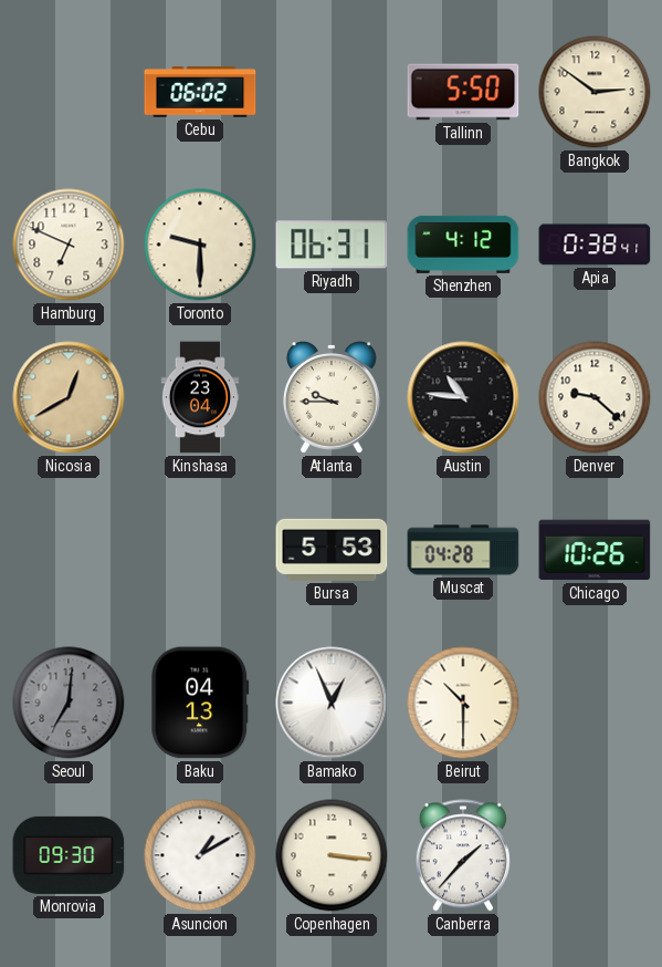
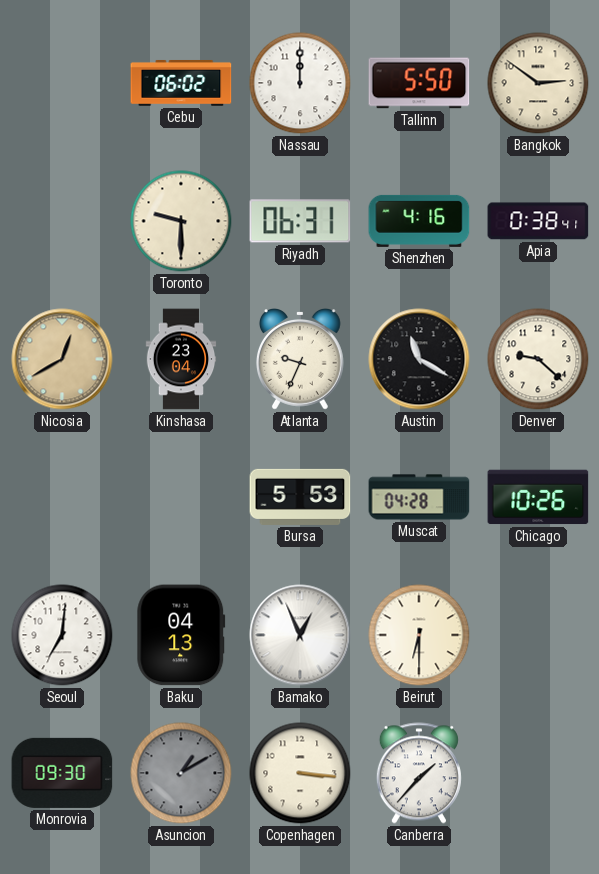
Nassau: none -> 12:00 (300, 83)
Hamburg: 6:49 -> none (69, 245)
Shenzhen: 4:12 -> 4:16 (419, 221)
Atlanta: 9:45 -> 9:34 (300, 360)
Austin: 10:46 -> 11:20 (419, 359)
Seoul dial: grey -> white (62, 635)
Beirut: 10:30 -> 6:30 (419, 635)
Asuncion dial: white -> grey (181, 773)
